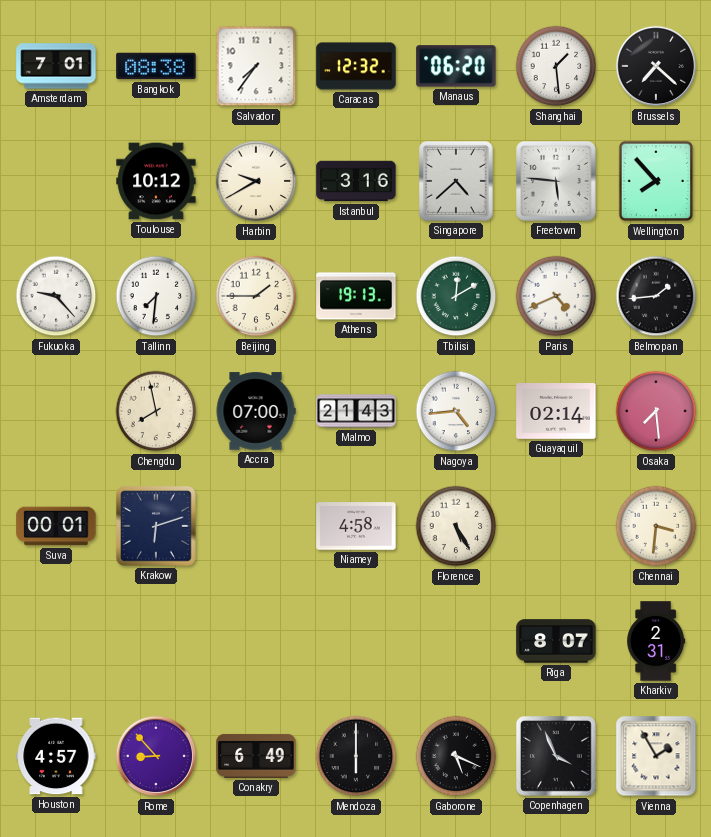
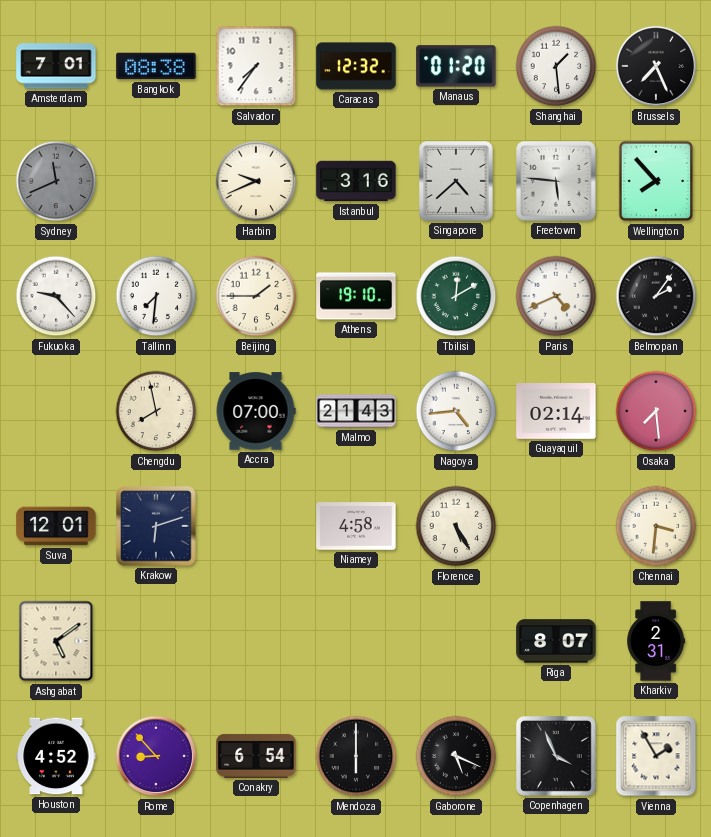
Manaus: 06:20 -> 01:20 (456, 66)
Brussels: 7:22 -> 7:26 (656, 66)
Sydney: none -> 11:41 (56, 181)
Toulouse: 10:12 -> none (156, 181)
Harbin: 9:40 -> 9:41 (256, 181)
Athens: 19:13 -> 19:10 (356, 296)
Belmopan: 1:44 -> 2:06 (656, 296)
Suva: 00:01 -> 12:01 (56, 526)
Ashgabat: none -> 5:09 (56, 641)
Houston: 4:57 -> 4:52 (56, 756)
Conakry: 6:49 -> 6:54 (256, 756)
